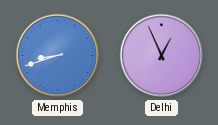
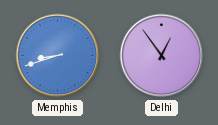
Delhi: 12:56 -> 12:54 (162, 56)
